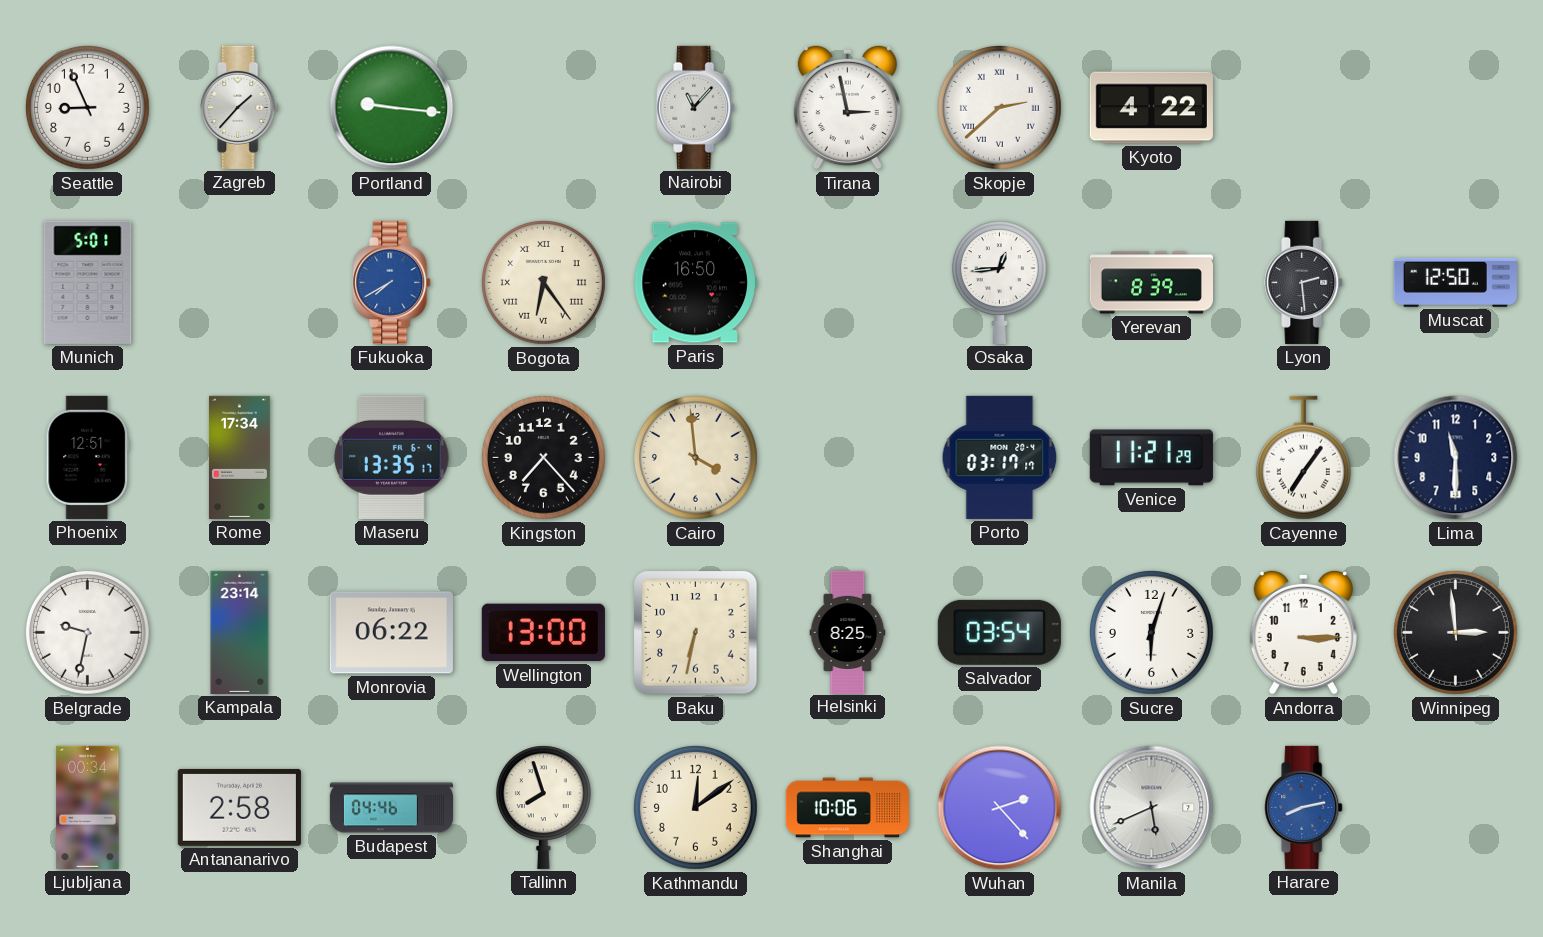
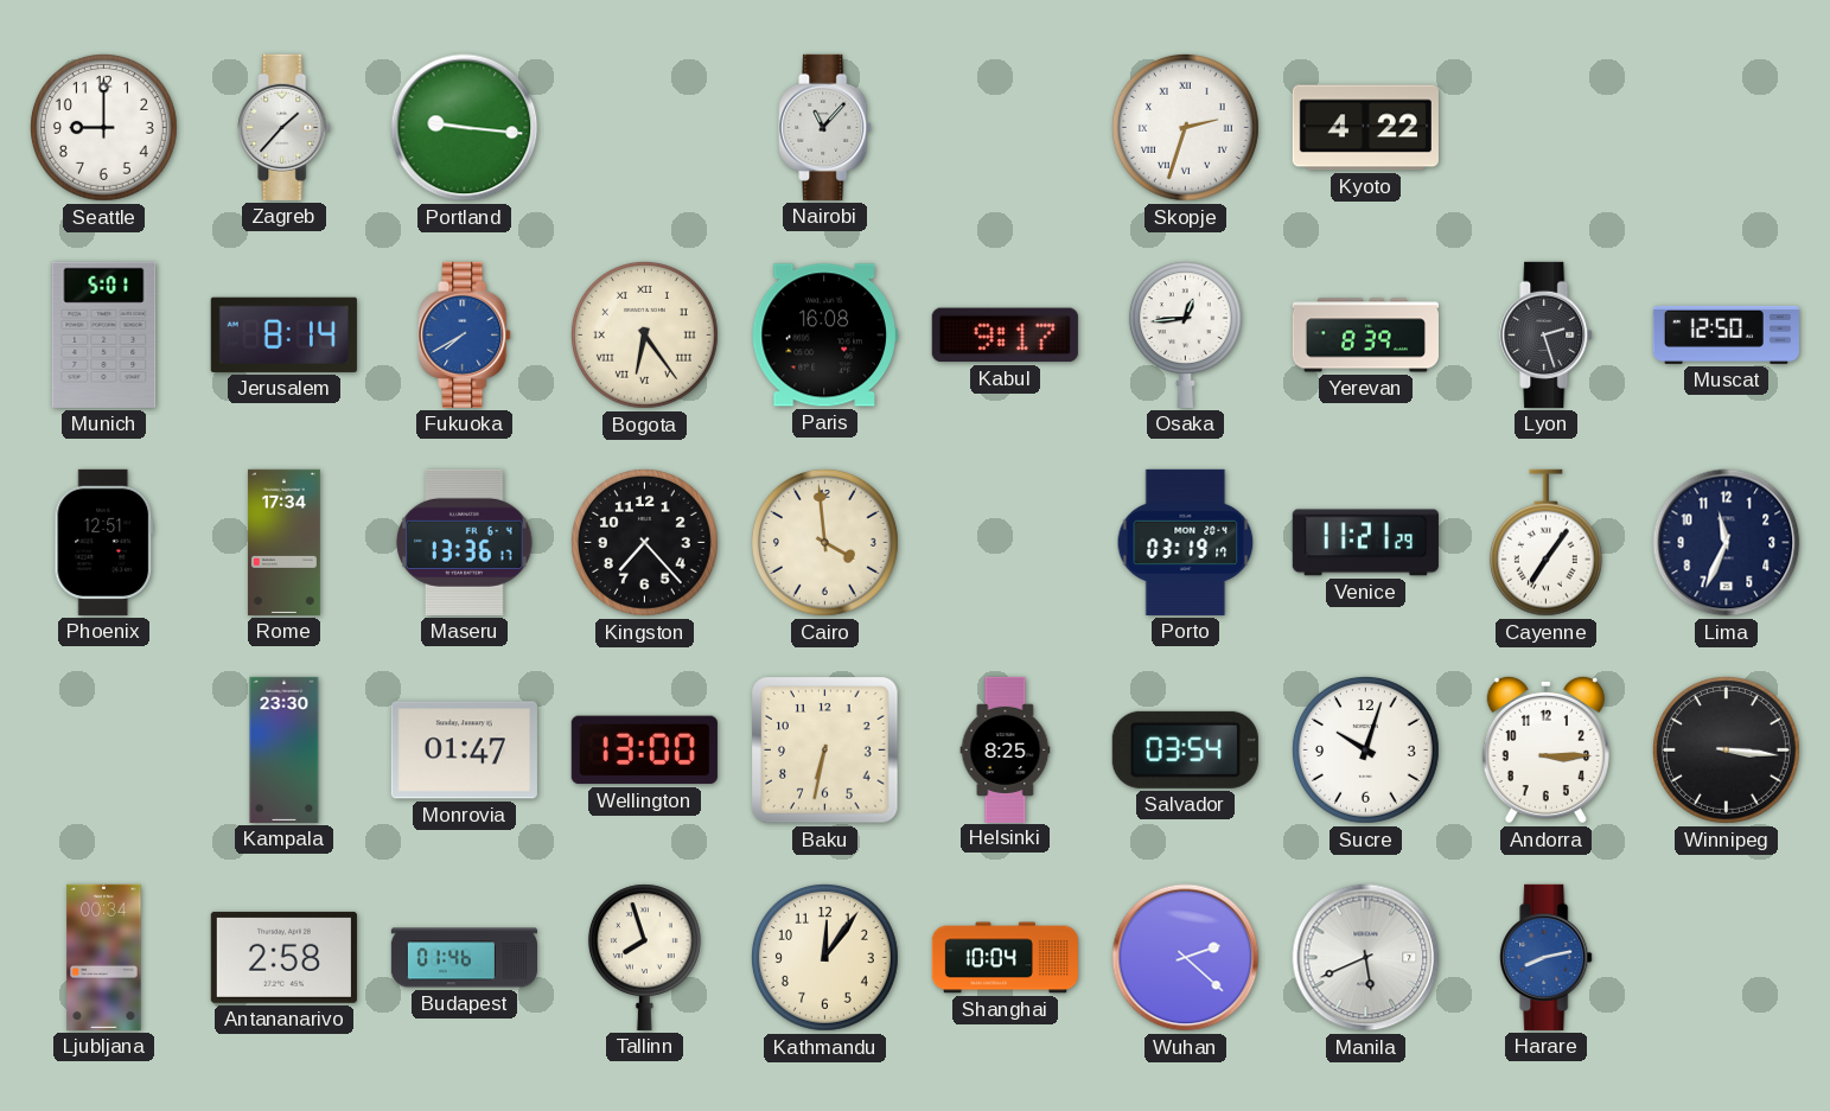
Seattle: 8:56 -> 9:00 (103, 127)
Tirana: 2:58 -> none (847, 107)
Skopje: 2:38 -> 2:33 (1185, 127)
Jerusalem: none -> 8:14 (283, 334)
Paris: 16:50 -> 16:08 (824, 336)
Kabul: none -> 9:17 (1005, 336)
Lyon: 2:29 -> 2:27 (1547, 334)
Maseru: 13:35 -> 13:36 (465, 542)
Porto: 03:17 -> 03:19 (1186, 542)
Lima: 11:30 -> 11:34 (1727, 543)
Belgrade: 9:32 -> none (87, 632)
Kampala: 23:14 -> 23:30 (285, 749)
Monrovia: 06:22 -> 01:47 (464, 751)
Sucre: 6:03 -> 10:03 (1365, 749)
Winnipeg: 2:59 -> 3:16 (1726, 749)
Budapest: 04:46 -> 01:46 (464, 958)
Kathmandu: 12:09 -> 12:06 (824, 957)
Shanghai: 10:06 -> 10:04 (1005, 958)
Wuhan: 2:23 -> 2:22 (1186, 958)
